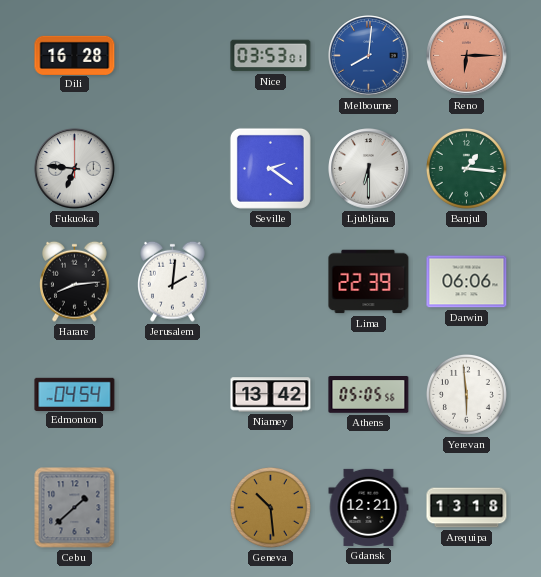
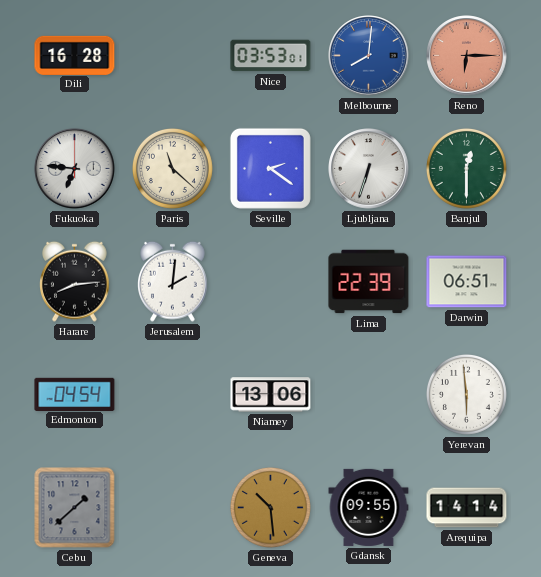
Paris: none -> 11:22 (172, 168)
Ljubljana: 6:30 -> 6:33 (369, 169)
Banjul: 1:16 -> 12:30 (466, 168)
Darwin: 06:06 -> 06:51 (467, 282)
Niamey: 13:42 -> 13:06 (271, 395)
Athens: 05:05 -> none (369, 395)
Gdansk: 12:21 -> 09:55 (369, 507)
Arequipa: 13:18 -> 14:14 (467, 508)
